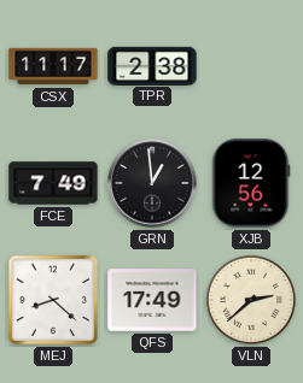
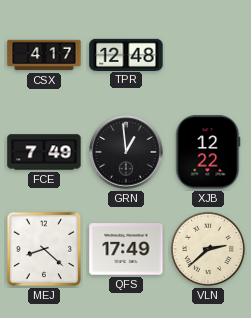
CSX: 11:17 -> 4:17 (44, 55)
TPR: 2:38 -> 12:48 (126, 54)
XJB: 12:56 -> 12:22 (208, 152)
